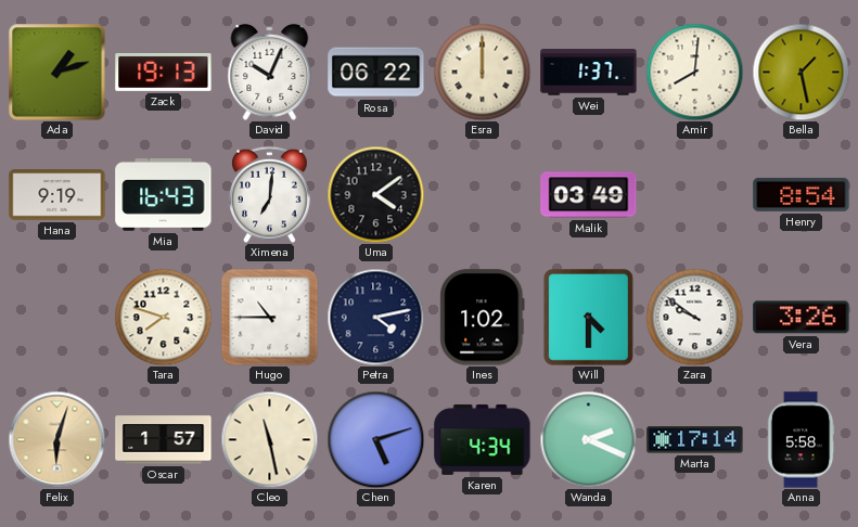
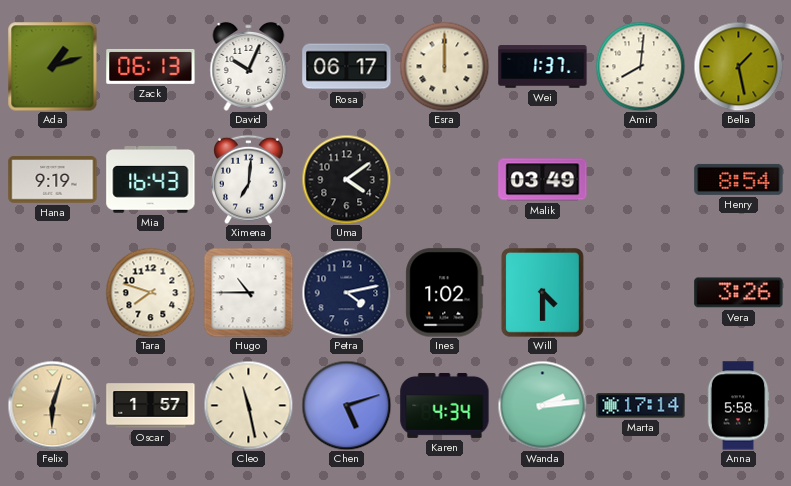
Zack: 19:13 -> 06:13 (151, 66)
Rosa: 06:22 -> 06:17 (347, 67)
Zara: 9:51 -> none (694, 317)
Wanda: 2:19 -> 2:14 (542, 405)
